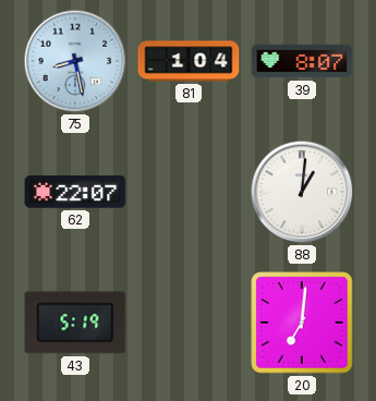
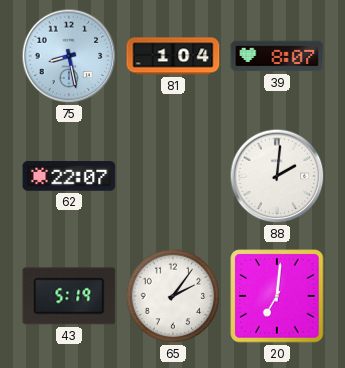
88: 1:01 -> 2:01 (277, 176)
65: none -> 2:06 (173, 296)
